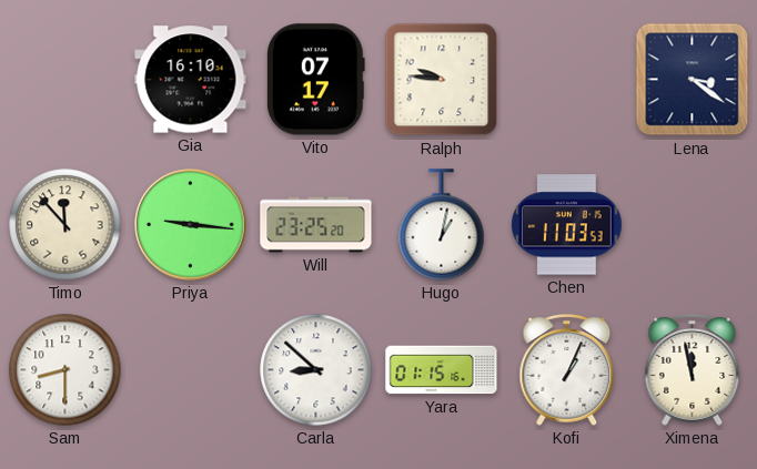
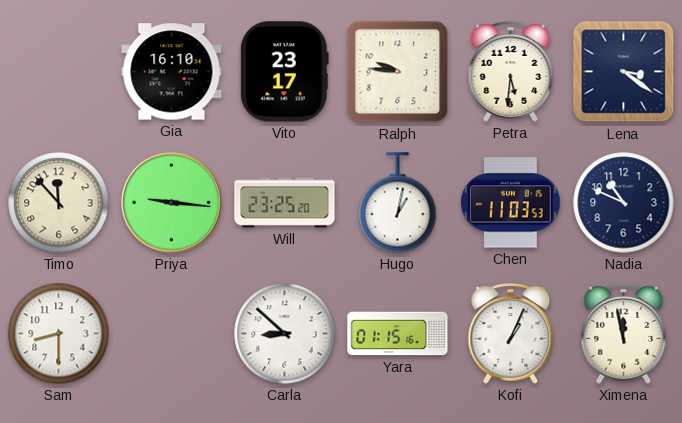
Vito: 07:17 -> 23:17 (284, 72)
Petra: none -> 5:31 (511, 72)
Nadia: none -> 10:49 (624, 203)
